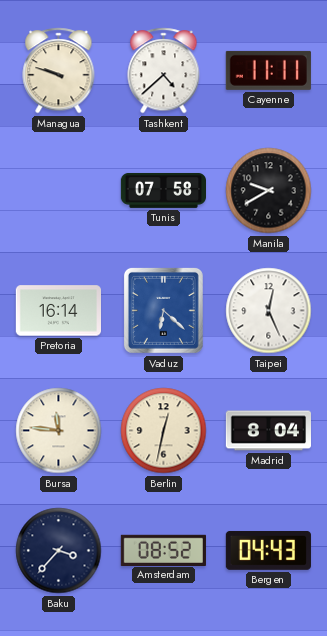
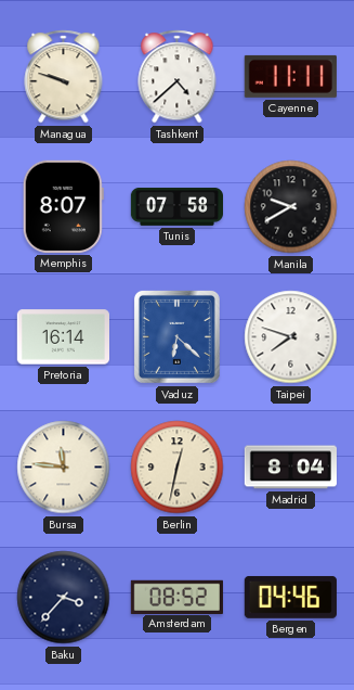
Memphis: none -> 8:07 (63, 206)
Taipei: 12:26 -> 7:48 (291, 337)
Bergen: 04:43 -> 04:46 (290, 597)
